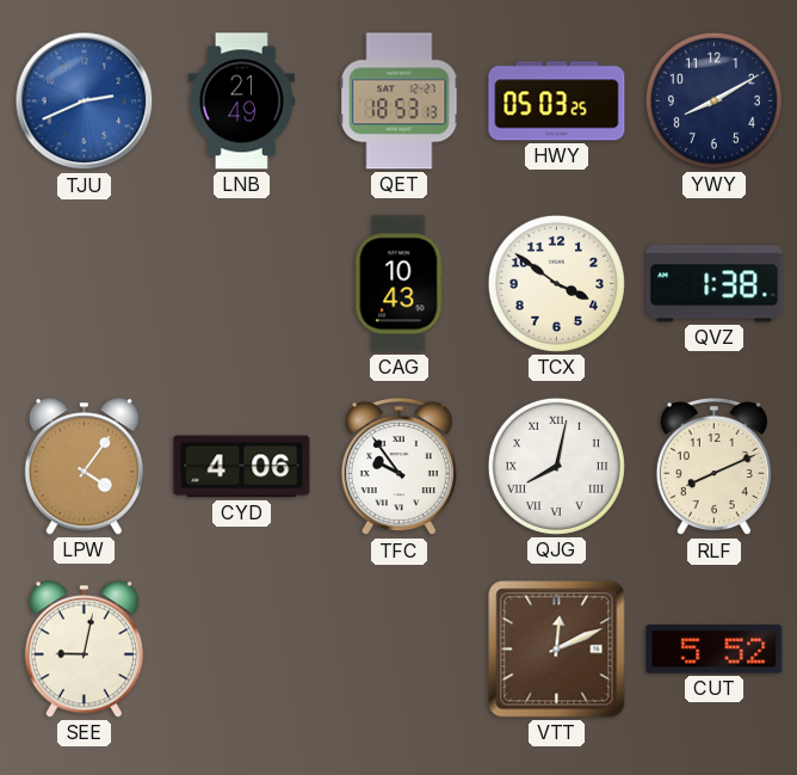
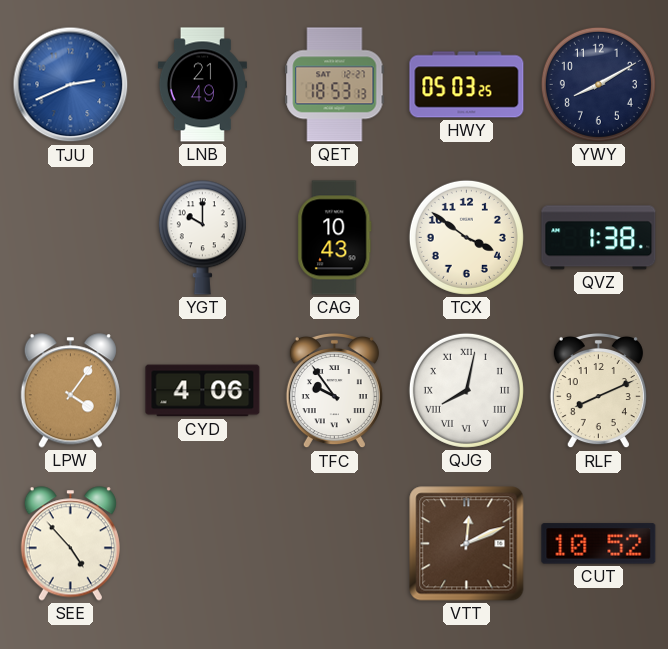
YGT: none -> 10:00 (202, 238)
SEE: 9:02 -> 4:53 (70, 544)
CUT: 5:52 -> 10:52 (599, 544)
